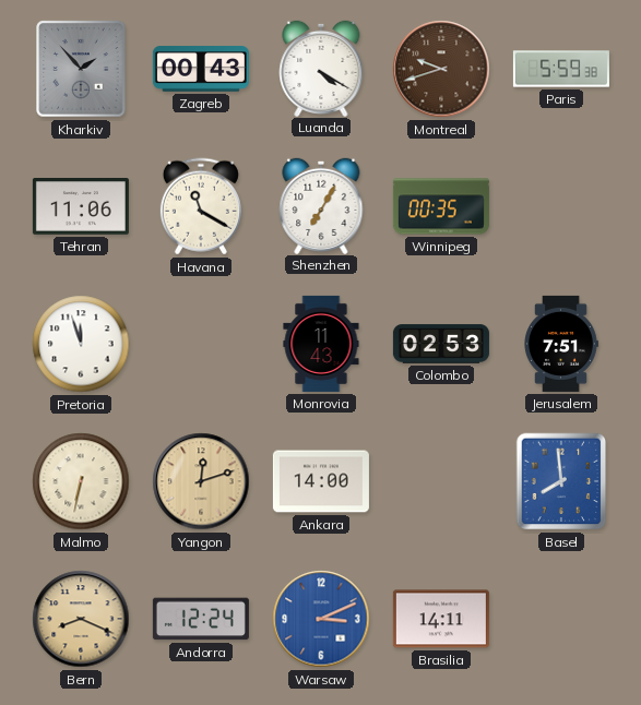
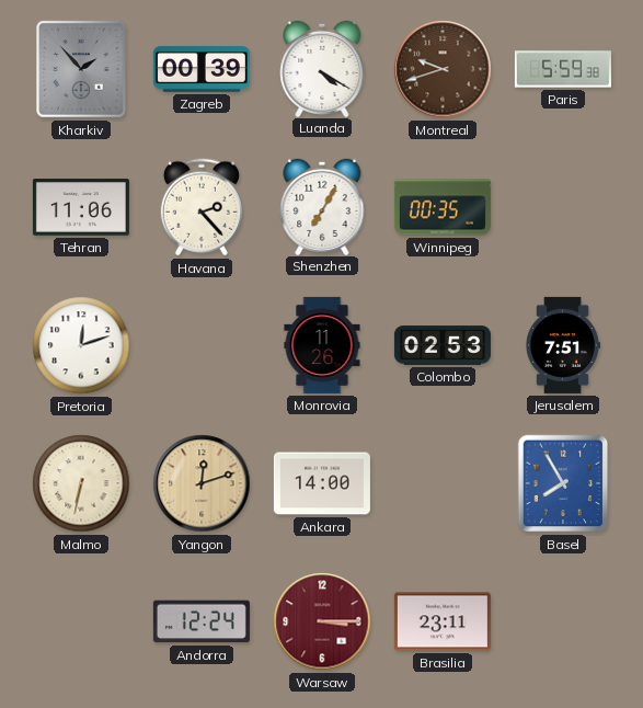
Zagreb: 00:43 -> 00:39 (202, 69)
Havana: 11:20 -> 2:23 (202, 207)
Pretoria: 11:57 -> 12:12 (81, 345)
Monrovia: 11:43 -> 11:26 (322, 345)
Basel: 7:59 -> 7:55 (563, 483)
Bern: 8:19 -> none (81, 619)
Warsaw: 3:11 -> 3:15 (322, 621)
Warsaw dial: blue -> burgundy (322, 621)
Brasilia: 14:11 -> 23:11 (443, 621)
